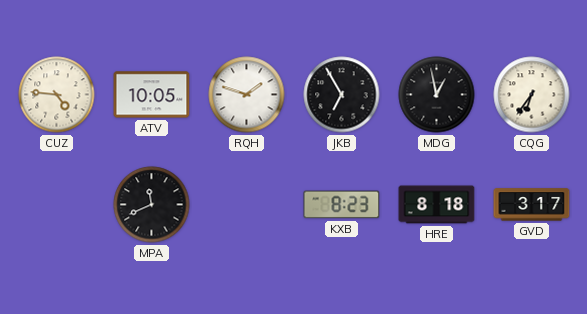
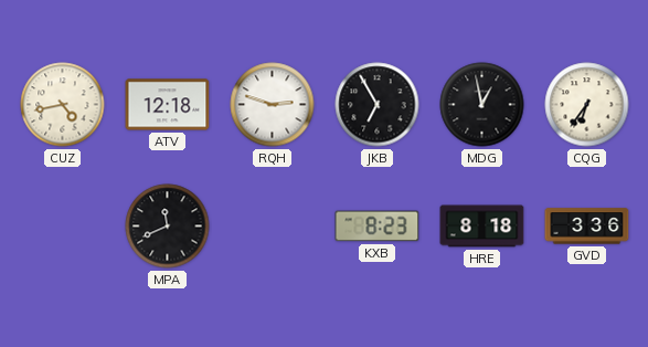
CUZ: 4:46 -> 4:43 (63, 105)
ATV: 10:05 -> 12:18 (168, 105)
RQH: 1:48 -> 2:48 (273, 105)
GVD: 3:17 -> 3:36 (587, 227)
